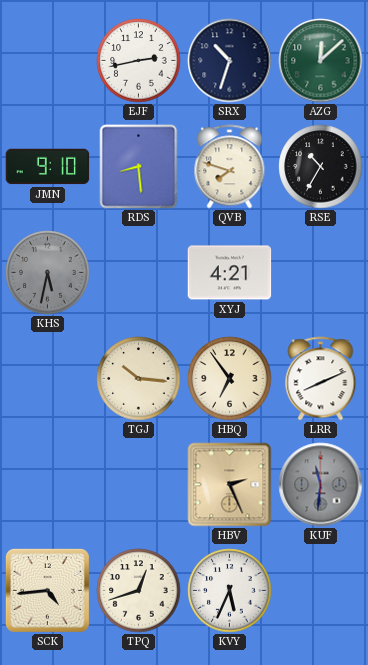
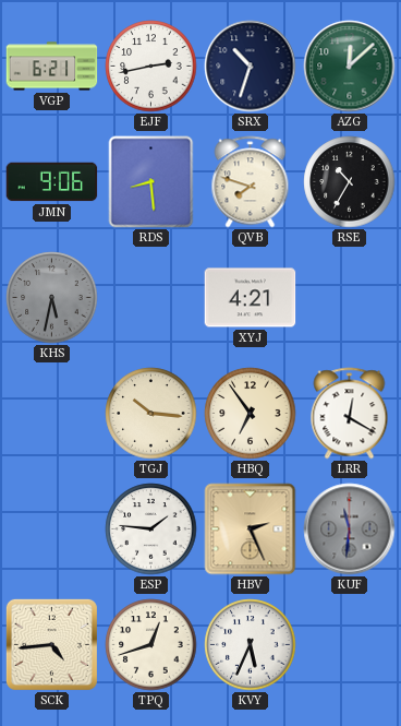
VGP: none -> 6:21 (52, 67)
JMN: 9:10 -> 9:06 (52, 182)
LRR: 8:11 -> 12:20 (350, 414)
ESP: none -> 1:46 (151, 529)
